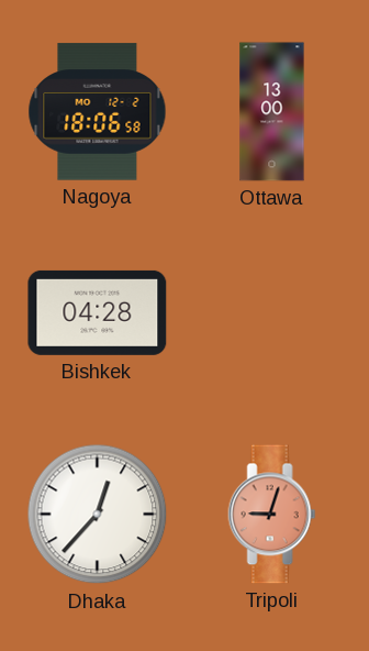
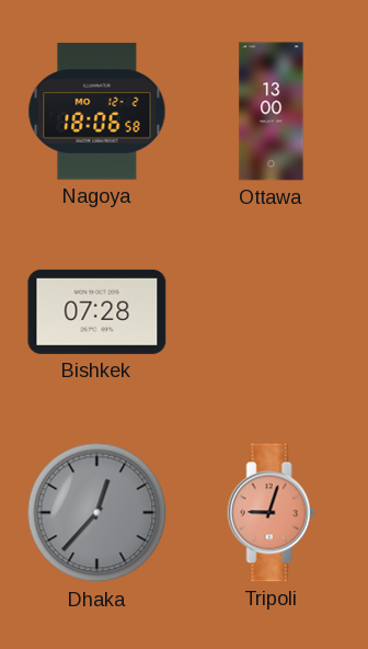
Bishkek: 04:28 -> 07:28 (97, 311)
Dhaka dial: white -> grey (97, 513)
